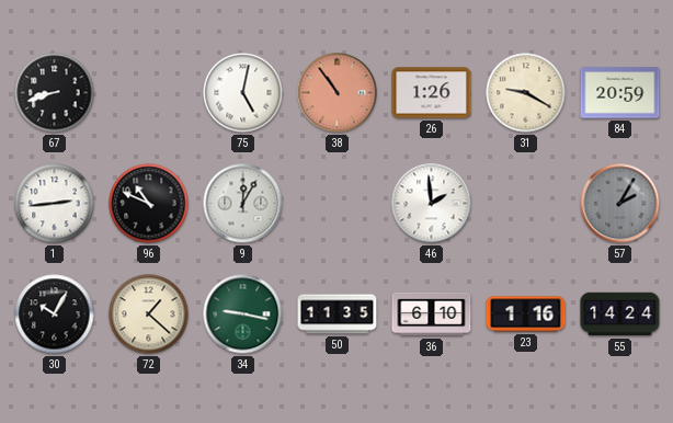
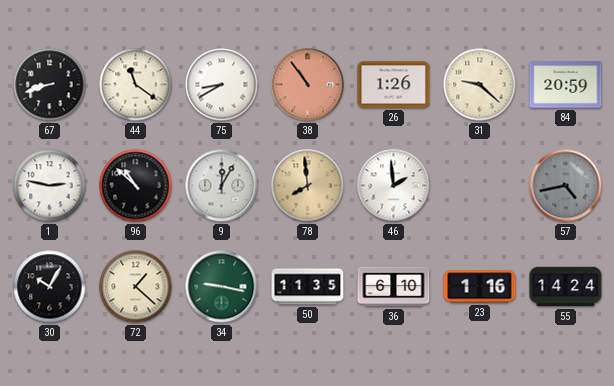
44: none -> 11:21 (136, 85)
75: 5:02 -> 8:40 (222, 85)
31: 9:20 -> 9:22 (480, 85)
1: 2:44 -> 2:47 (50, 186)
96: 10:49 -> 10:52 (136, 186)
78: none -> 7:59 (308, 186)
57: 2:05 -> 4:43 (566, 186)
